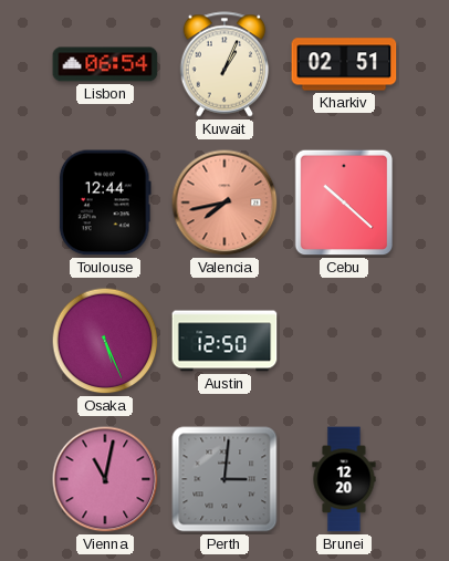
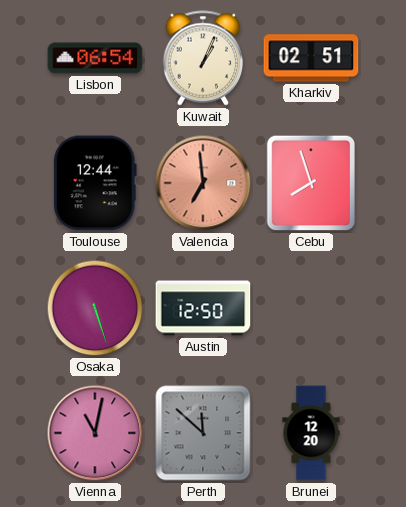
Valencia: 7:43 -> 6:59 (203, 183)
Cebu: 10:22 -> 7:57 (311, 183)
Osaka: 5:26 -> 5:27 (95, 308)
Perth: 3:01 -> 11:52 (203, 433)
